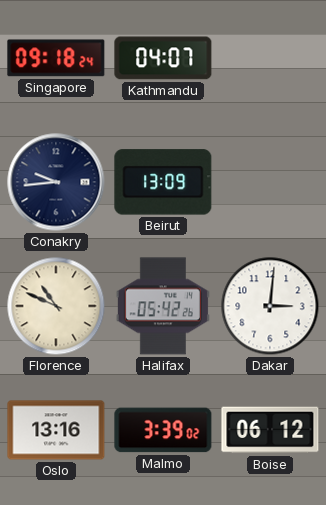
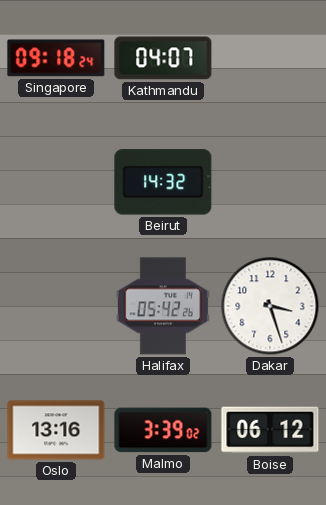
Conakry: 9:44 -> none (56, 182)
Beirut: 13:09 -> 14:32 (163, 182)
Florence: 10:49 -> none (56, 306)
Dakar: 3:01 -> 3:27 (270, 306)
